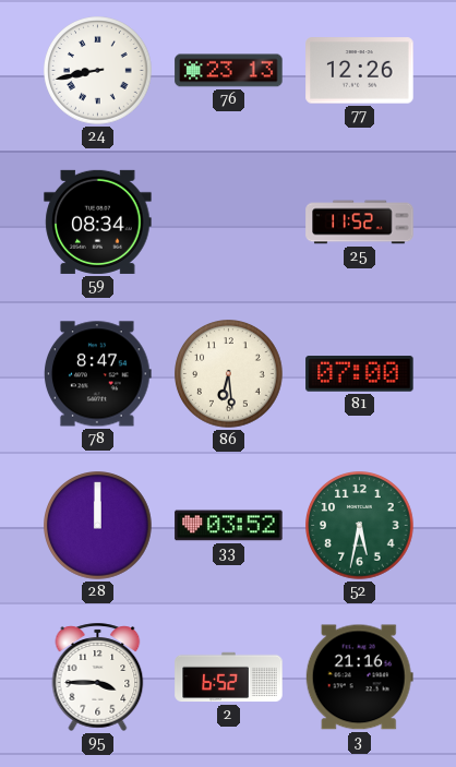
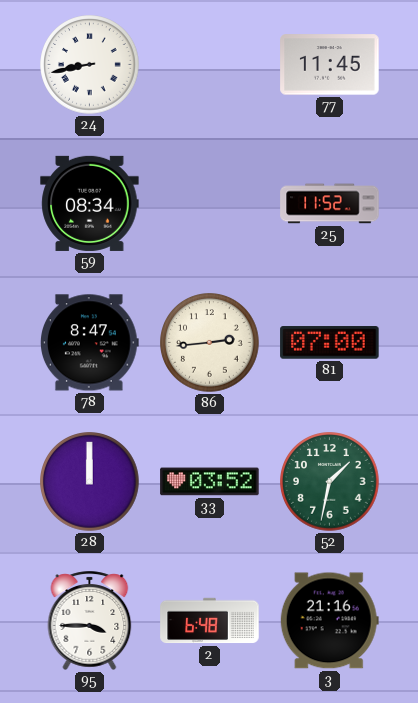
76: 23:13 -> none (229, 71)
77: 12:26 -> 11:45 (330, 65)
86: 6:29 -> 2:44 (210, 343)
52: 5:32 -> 1:32 (330, 482)
2: 6:52 -> 6:48 (210, 621)
